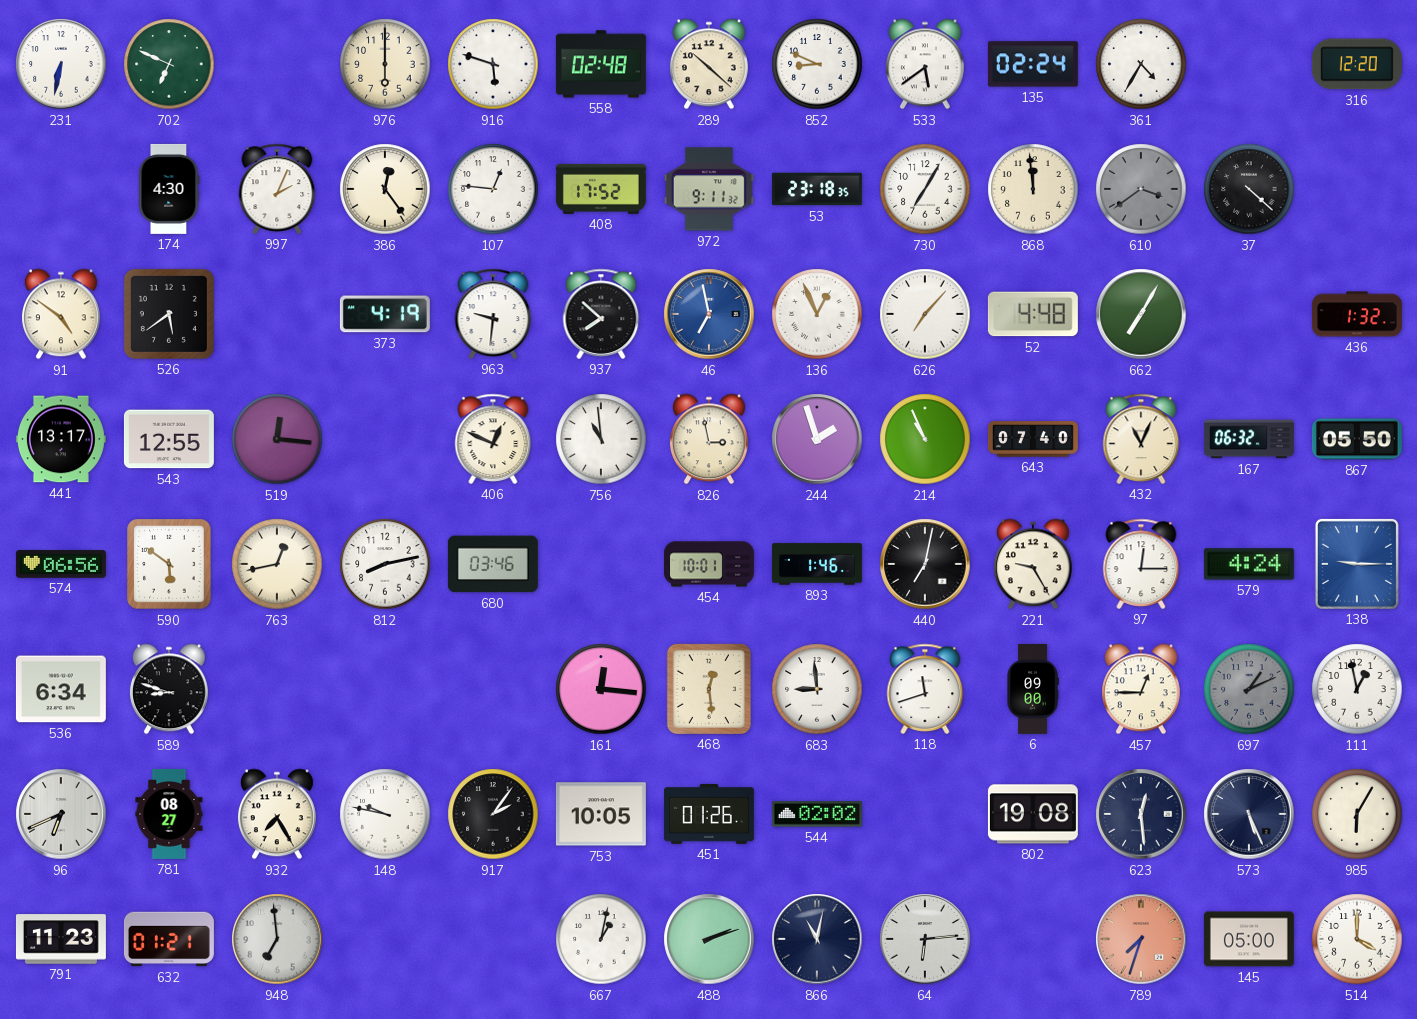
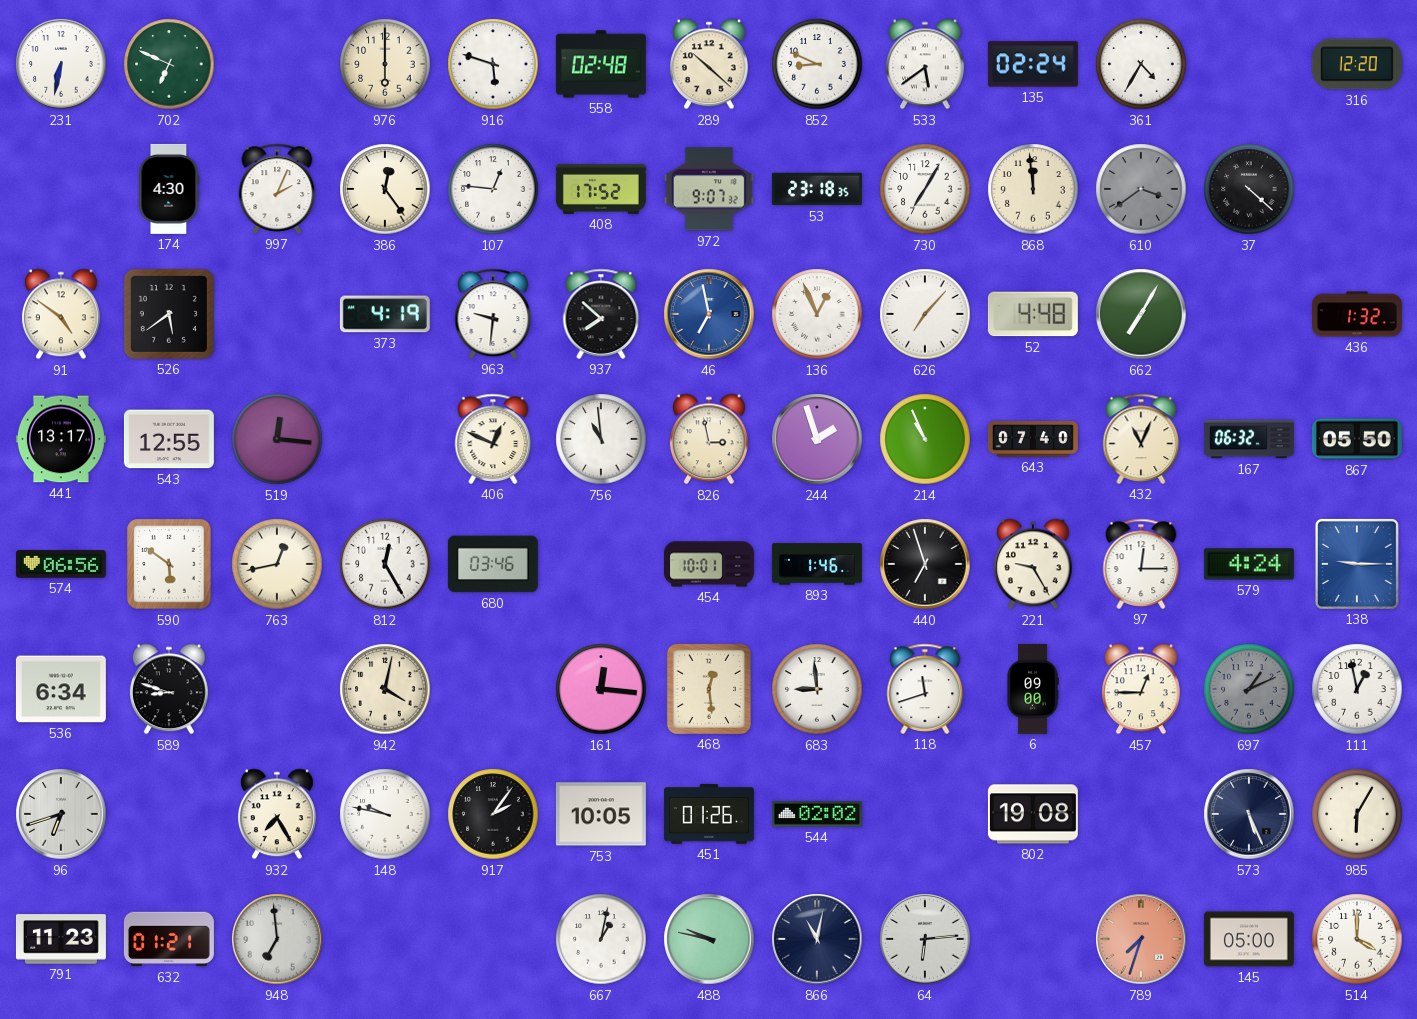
972: 9:11 -> 9:07 (709, 189)
812: 8:13 -> 12:25 (385, 564)
440: 7:02 -> 6:57 (925, 564)
942: none -> 4:02 (385, 689)
96: 6:41 -> 6:42 (61, 814)
781: 08:27 -> none (169, 814)
623: 12:29 -> none (1141, 814)
488: 2:12 -> 9:47 (709, 939)
